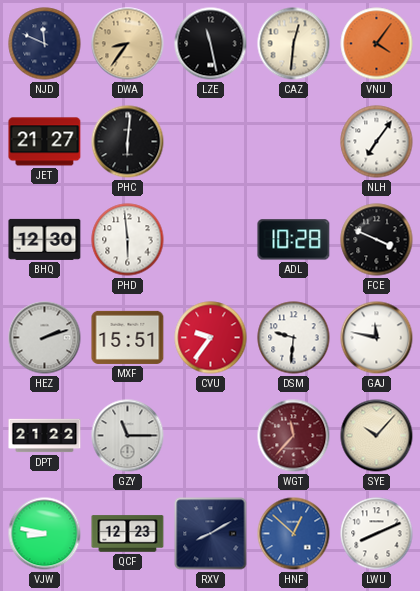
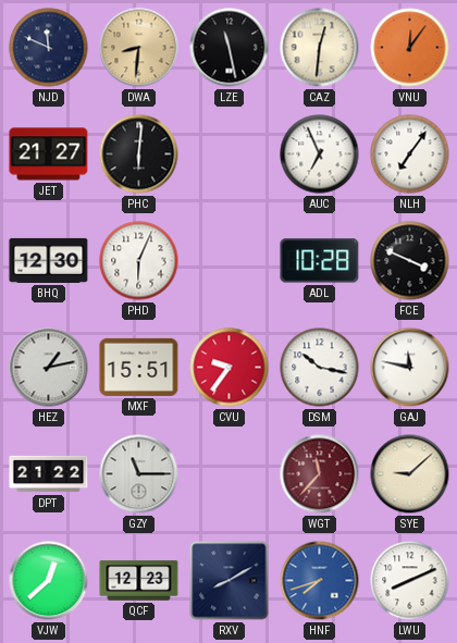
DWA: 8:36 -> 8:31 (139, 48)
VNU: 4:06 -> 12:06 (410, 48)
AUC: none -> 6:56 (320, 154)
PHD: 5:59 -> 6:04 (139, 261)
HEZ: 2:12 -> 1:13 (49, 368)
DSM: 9:31 -> 10:17 (320, 368)
SYE: 10:07 -> 9:08 (410, 474)
VJW: 8:47 -> 12:38 (49, 581)
HNF: 12:52 -> 7:42 (320, 581)
